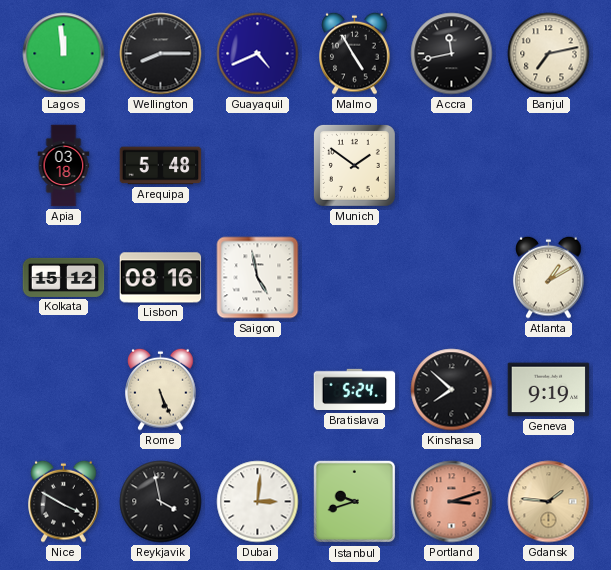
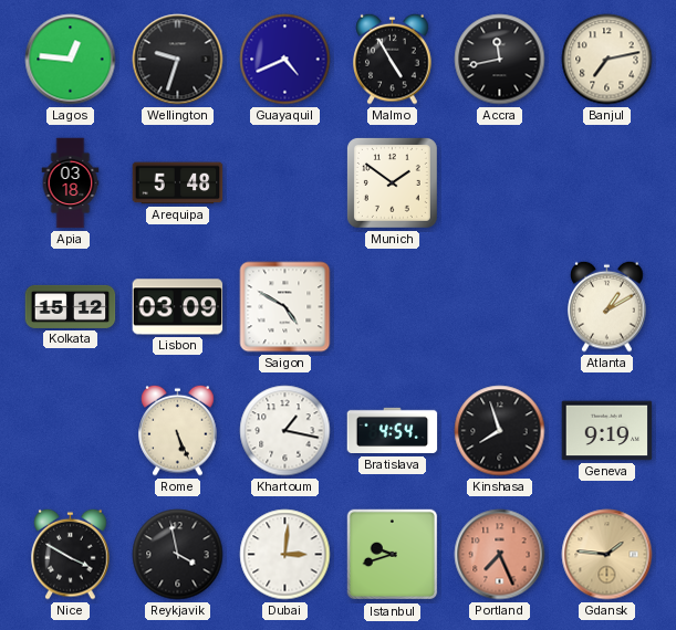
Lagos: 11:59 -> 12:46 (71, 60)
Wellington: 8:15 -> 9:33 (178, 60)
Lisbon: 08:16 -> 03:09 (178, 307)
Saigon: 4:58 -> 4:50 (285, 307)
Khartoum: none -> 1:17 (285, 431)
Bratislava: 5:24 -> 4:54 (393, 431)
Kinshasa: 7:52 -> 7:57 (500, 431)
Portland: 3:12 -> 7:26 (500, 555)
